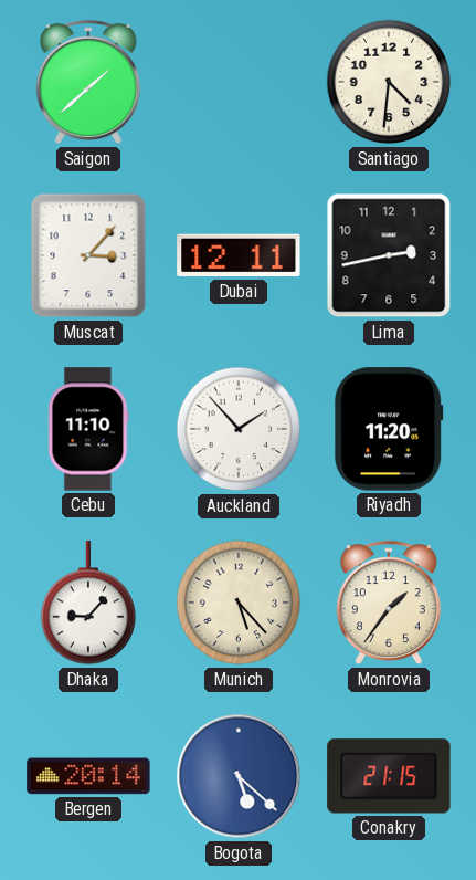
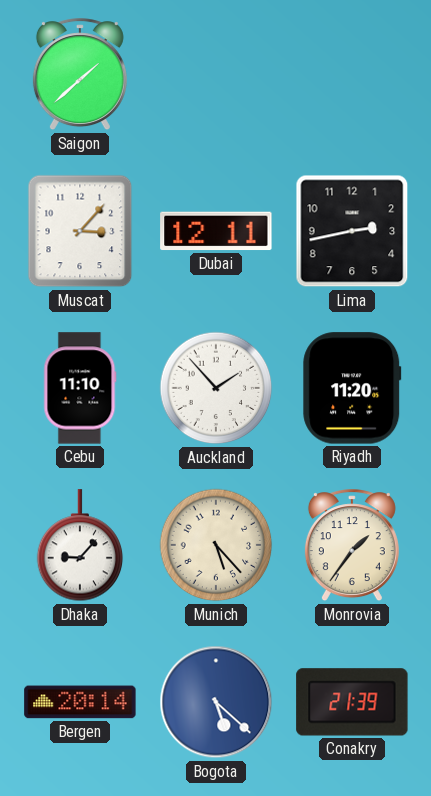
Santiago: 4:31 -> none (389, 82)
Conakry: 21:15 -> 21:39 (352, 702)
